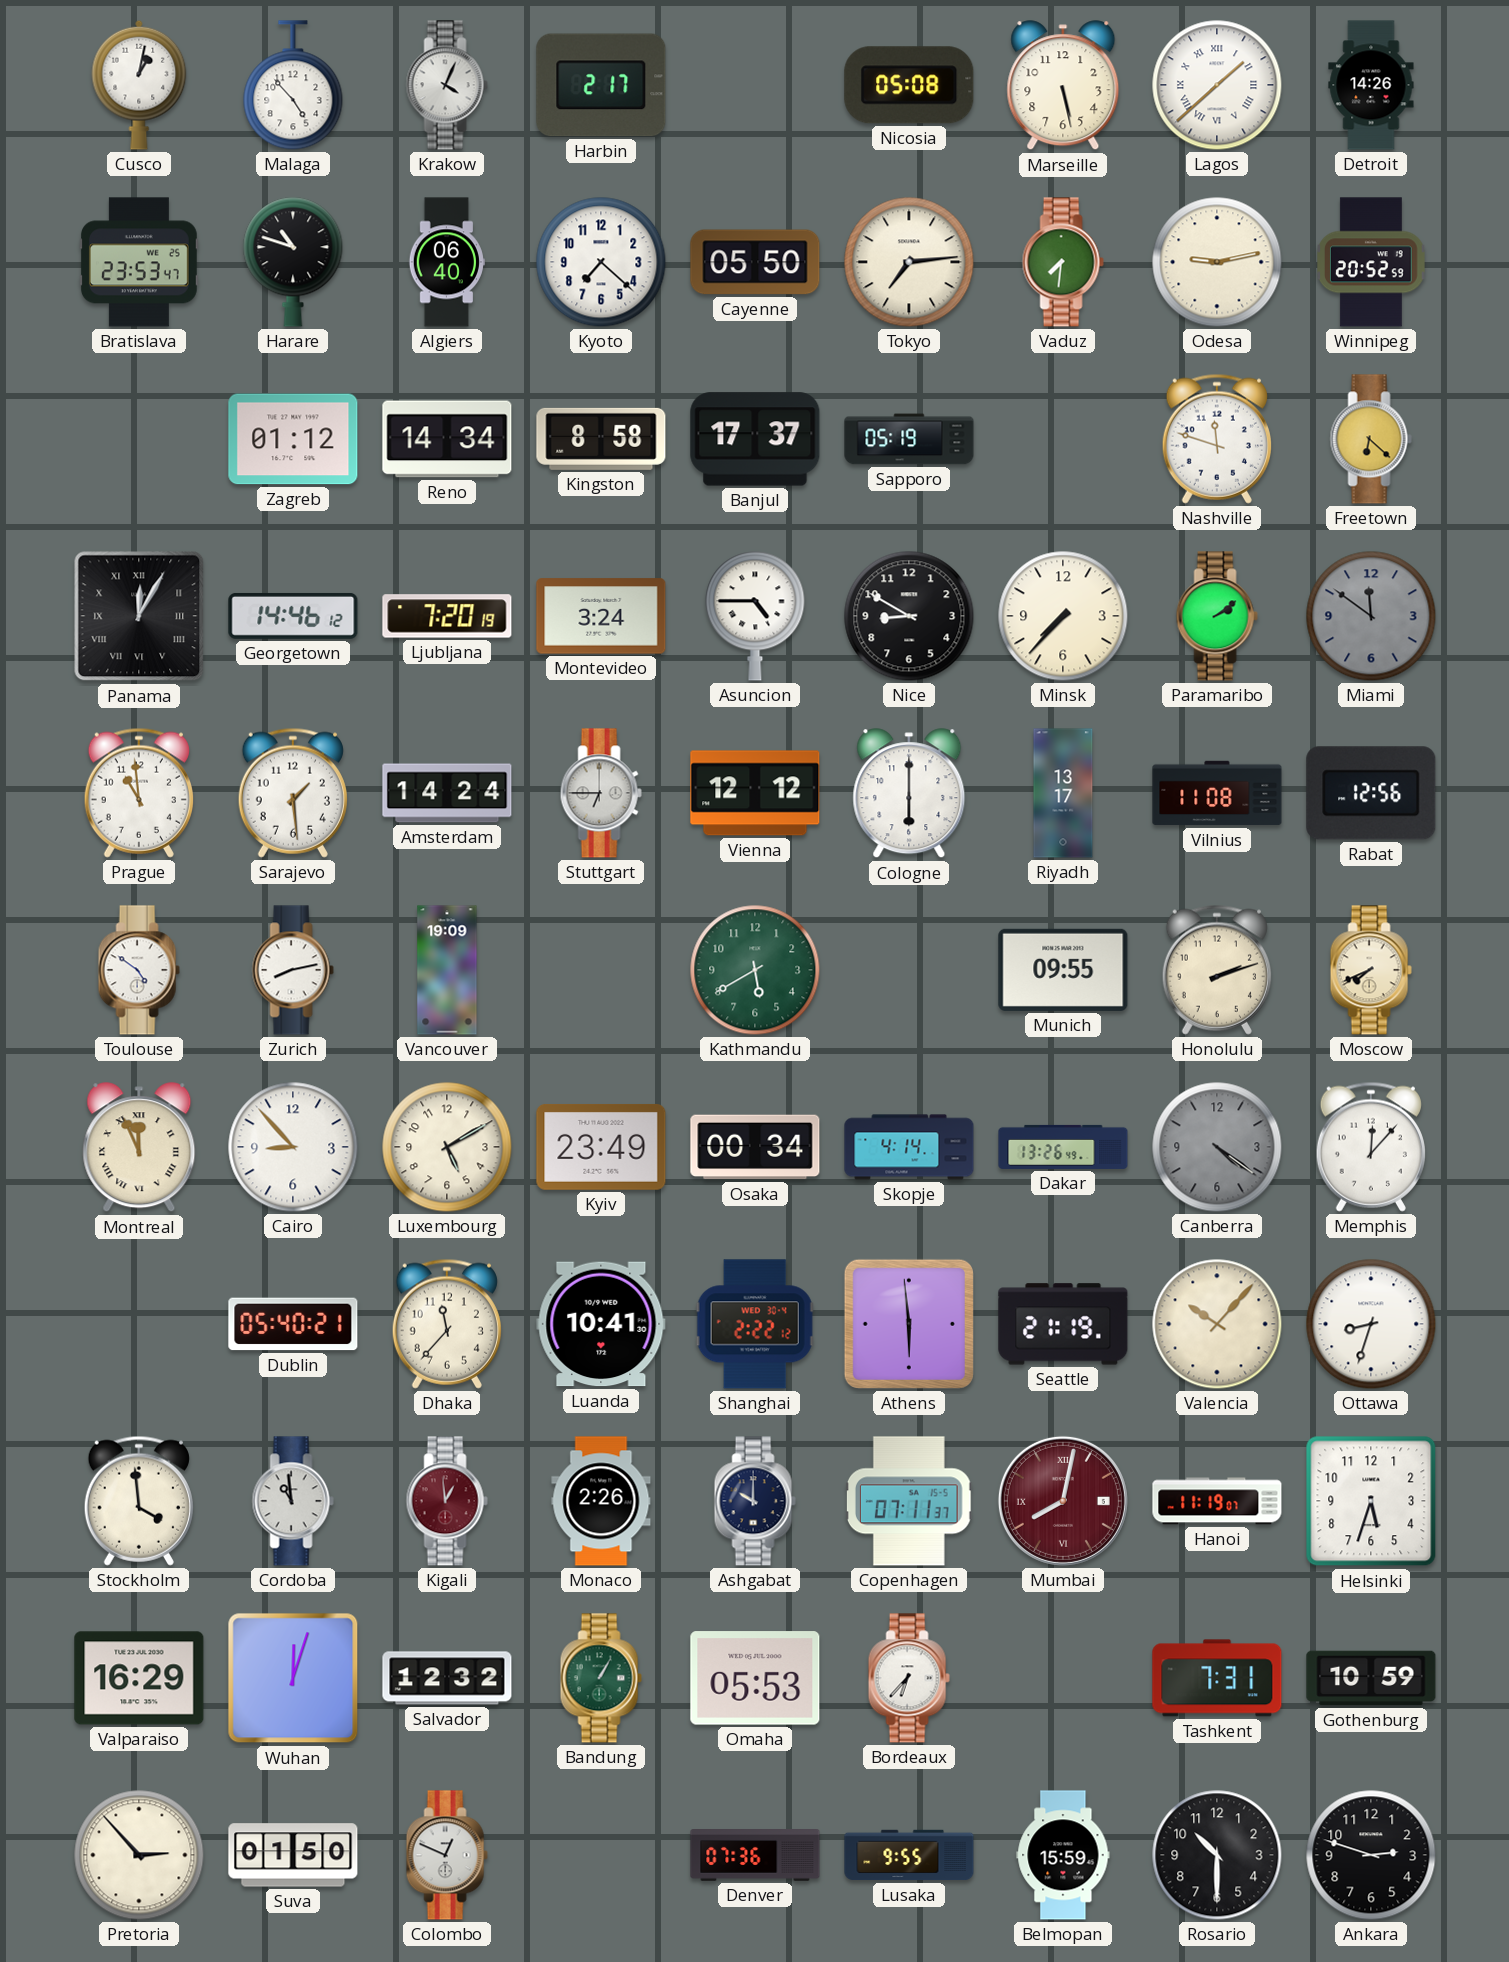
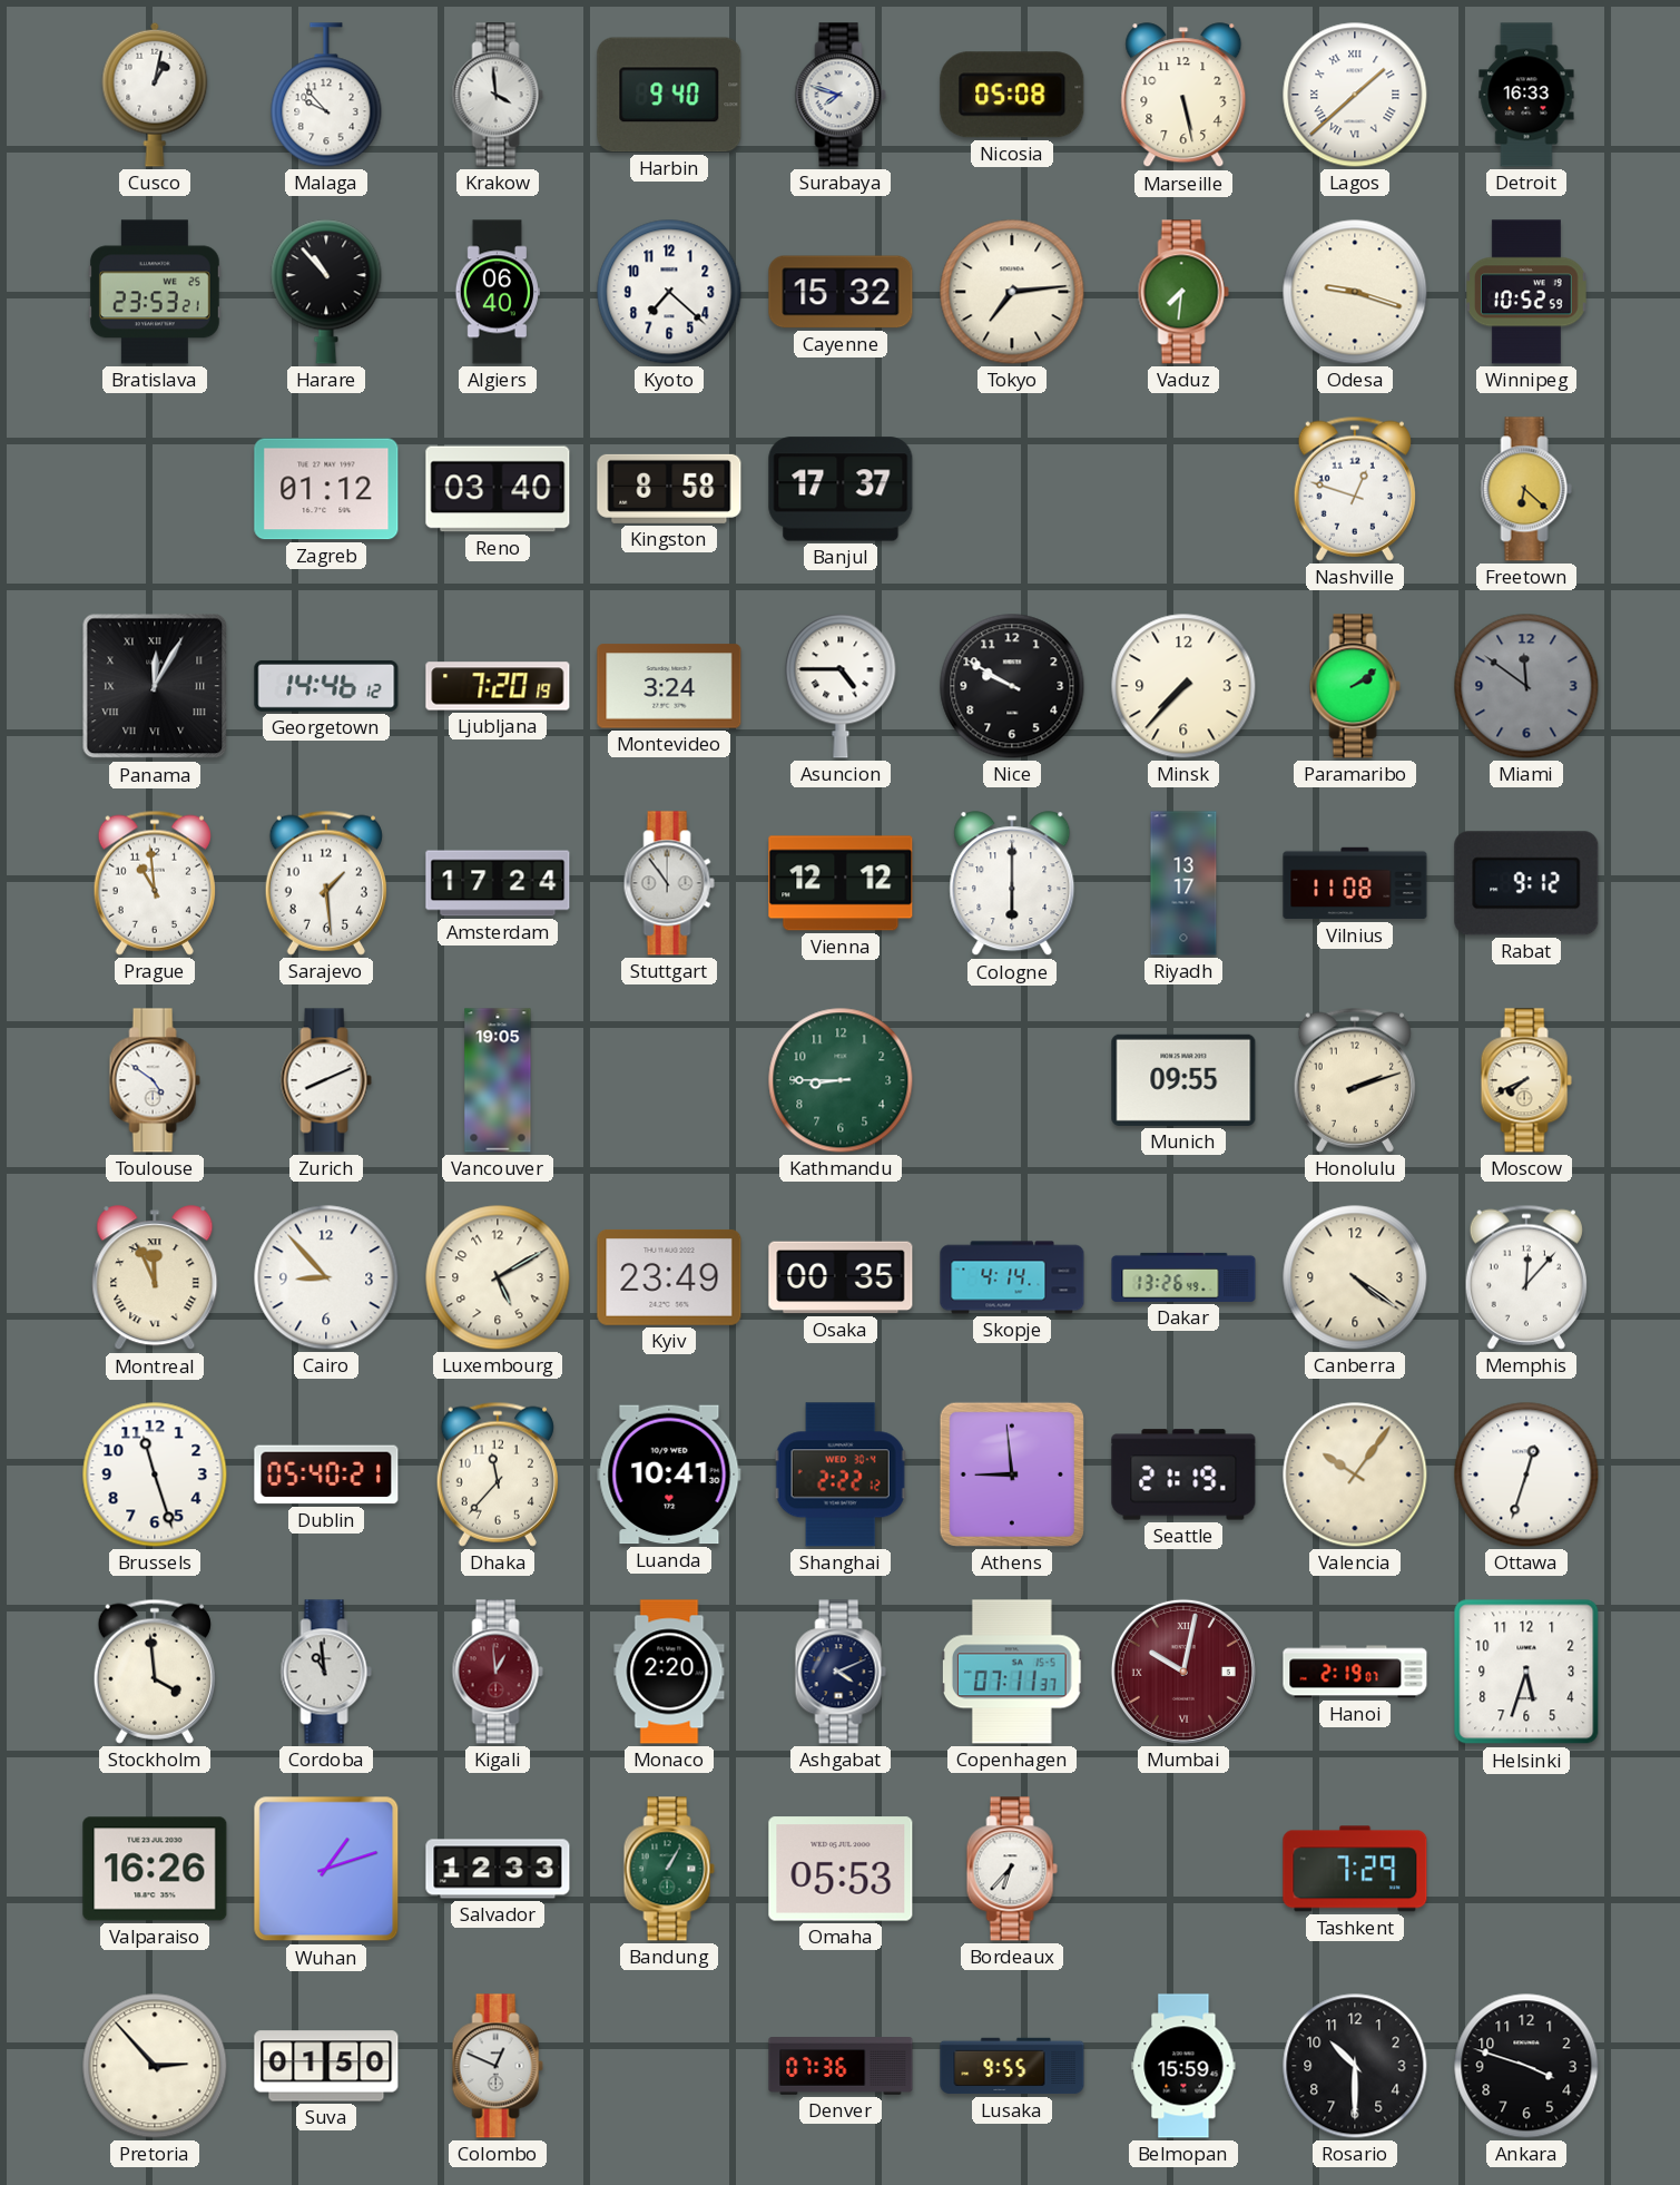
Malaga: 4:53 -> 9:53 (326, 95)
Krakow: 4:04 -> 3:59 (498, 95)
Harbin: 2:17 -> 9:40 (669, 95)
Surabaya: none -> 7:48 (841, 95)
Detroit: 14:26 -> 16:33 (1526, 95)
Bratislava: 23:53:47 -> 23:53:21 (155, 292)
Harare: 10:48 -> 10:53 (326, 292)
Cayenne: 05:50 -> 15:32 (841, 292)
Odesa: 9:13 -> 9:18 (1355, 292)
Winnipeg: 20:52 -> 10:52 (1527, 292)
Reno: 14:34 -> 03:40 (498, 489)
Sapporo: 05:19 -> none (909, 439)
Nashville: 11:48 -> 12:48 (1355, 489)
Nice: 8:50 -> 9:50 (1012, 686)
Amsterdam: 14:24 -> 17:24 (498, 883)
Stuttgart: 6:45 -> 10:54 (669, 883)
Rabat: 12:56 -> 9:12 (1526, 883)
Zurich: 8:13 -> 8:11 (326, 1080)
Vancouver: 19:09 -> 19:05 (498, 1080)
Kathmandu: 5:40 -> 8:45 (841, 1080)
Osaka: 00:34 -> 00:35 (841, 1277)
Canberra dial: grey -> cream (1355, 1277)
Brussels: none -> 11:27 (155, 1474)
Athens: 5:59 -> 8:59 (1012, 1474)
Valencia: 10:07 -> 10:06 (1355, 1474)
Ottawa: 8:33 -> 12:33 (1526, 1474)
Monaco: 2:26 -> 2:20 (669, 1672)
Ashgabat: 10:00 -> 4:11 (841, 1672)
Mumbai: 8:02 -> 10:02 (1183, 1672)
Hanoi: 11:19 -> 2:19 (1355, 1672)
Valparaiso: 16:29 -> 16:26 (155, 1869)
Wuhan: 12:03 -> 1:12 (326, 1869)
Salvador: 12:32 -> 12:33 (498, 1869)
Tashkent: 7:31 -> 7:29 (1355, 1869)
Gothenburg: 10:59 -> none (1371, 1678)
Ankara: 2:48 -> 3:48 (1526, 2066)
